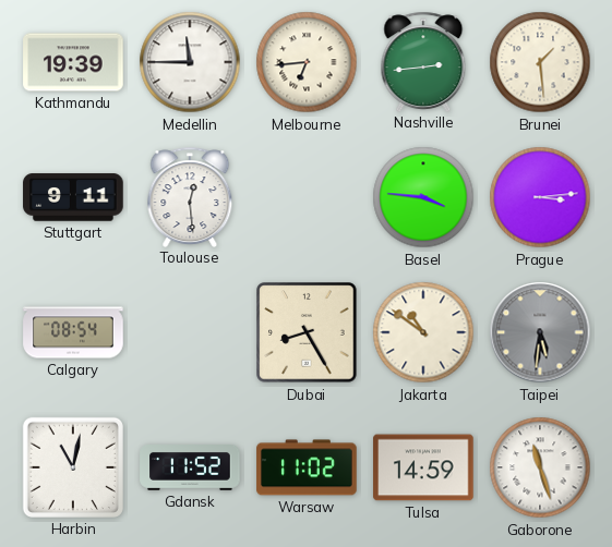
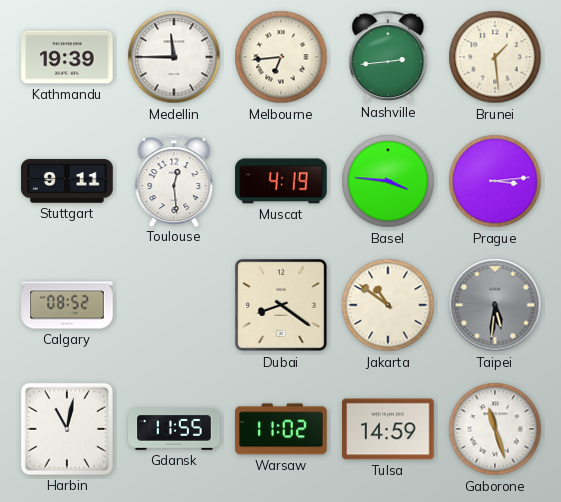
Muscat: none -> 4:19 (281, 181)
Calgary: 08:54 -> 08:52 (67, 305)
Dubai: 8:25 -> 8:21 (281, 305)
Gdansk: 11:52 -> 11:55 (174, 430)
